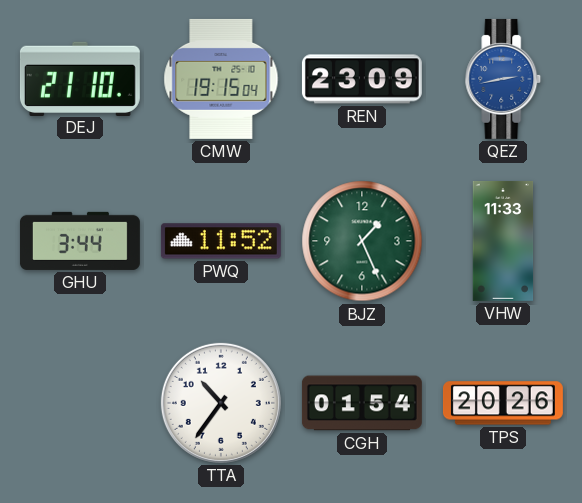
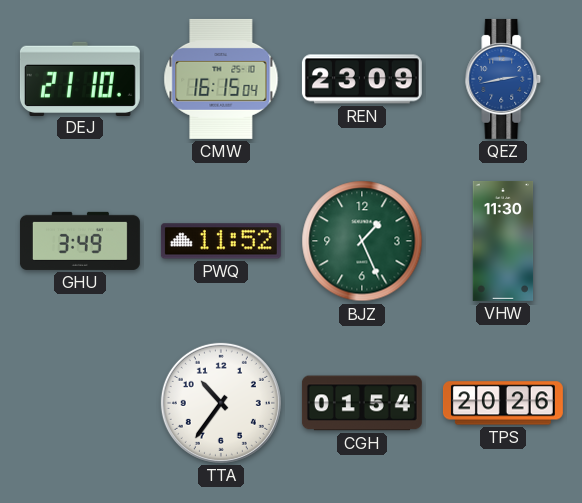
CMW: 19:15 -> 16:15 (221, 79)
GHU: 3:44 -> 3:49 (80, 241)
VHW: 11:33 -> 11:30 (503, 241)
